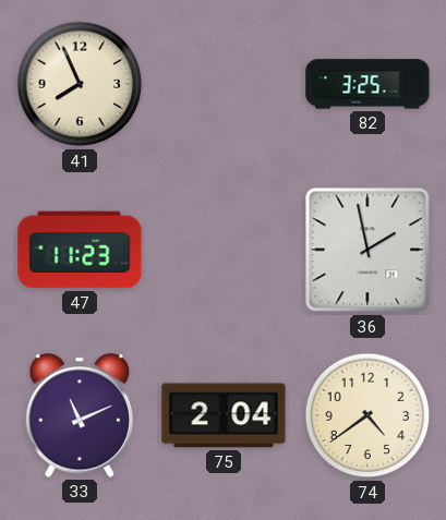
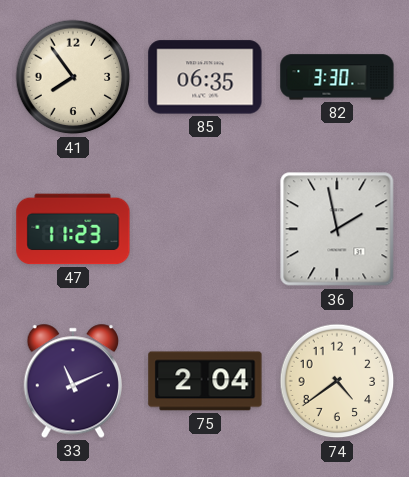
41: 7:56 -> 7:54 (73, 77)
85: none -> 06:35 (205, 77)
82: 3:25 -> 3:30 (337, 77)
